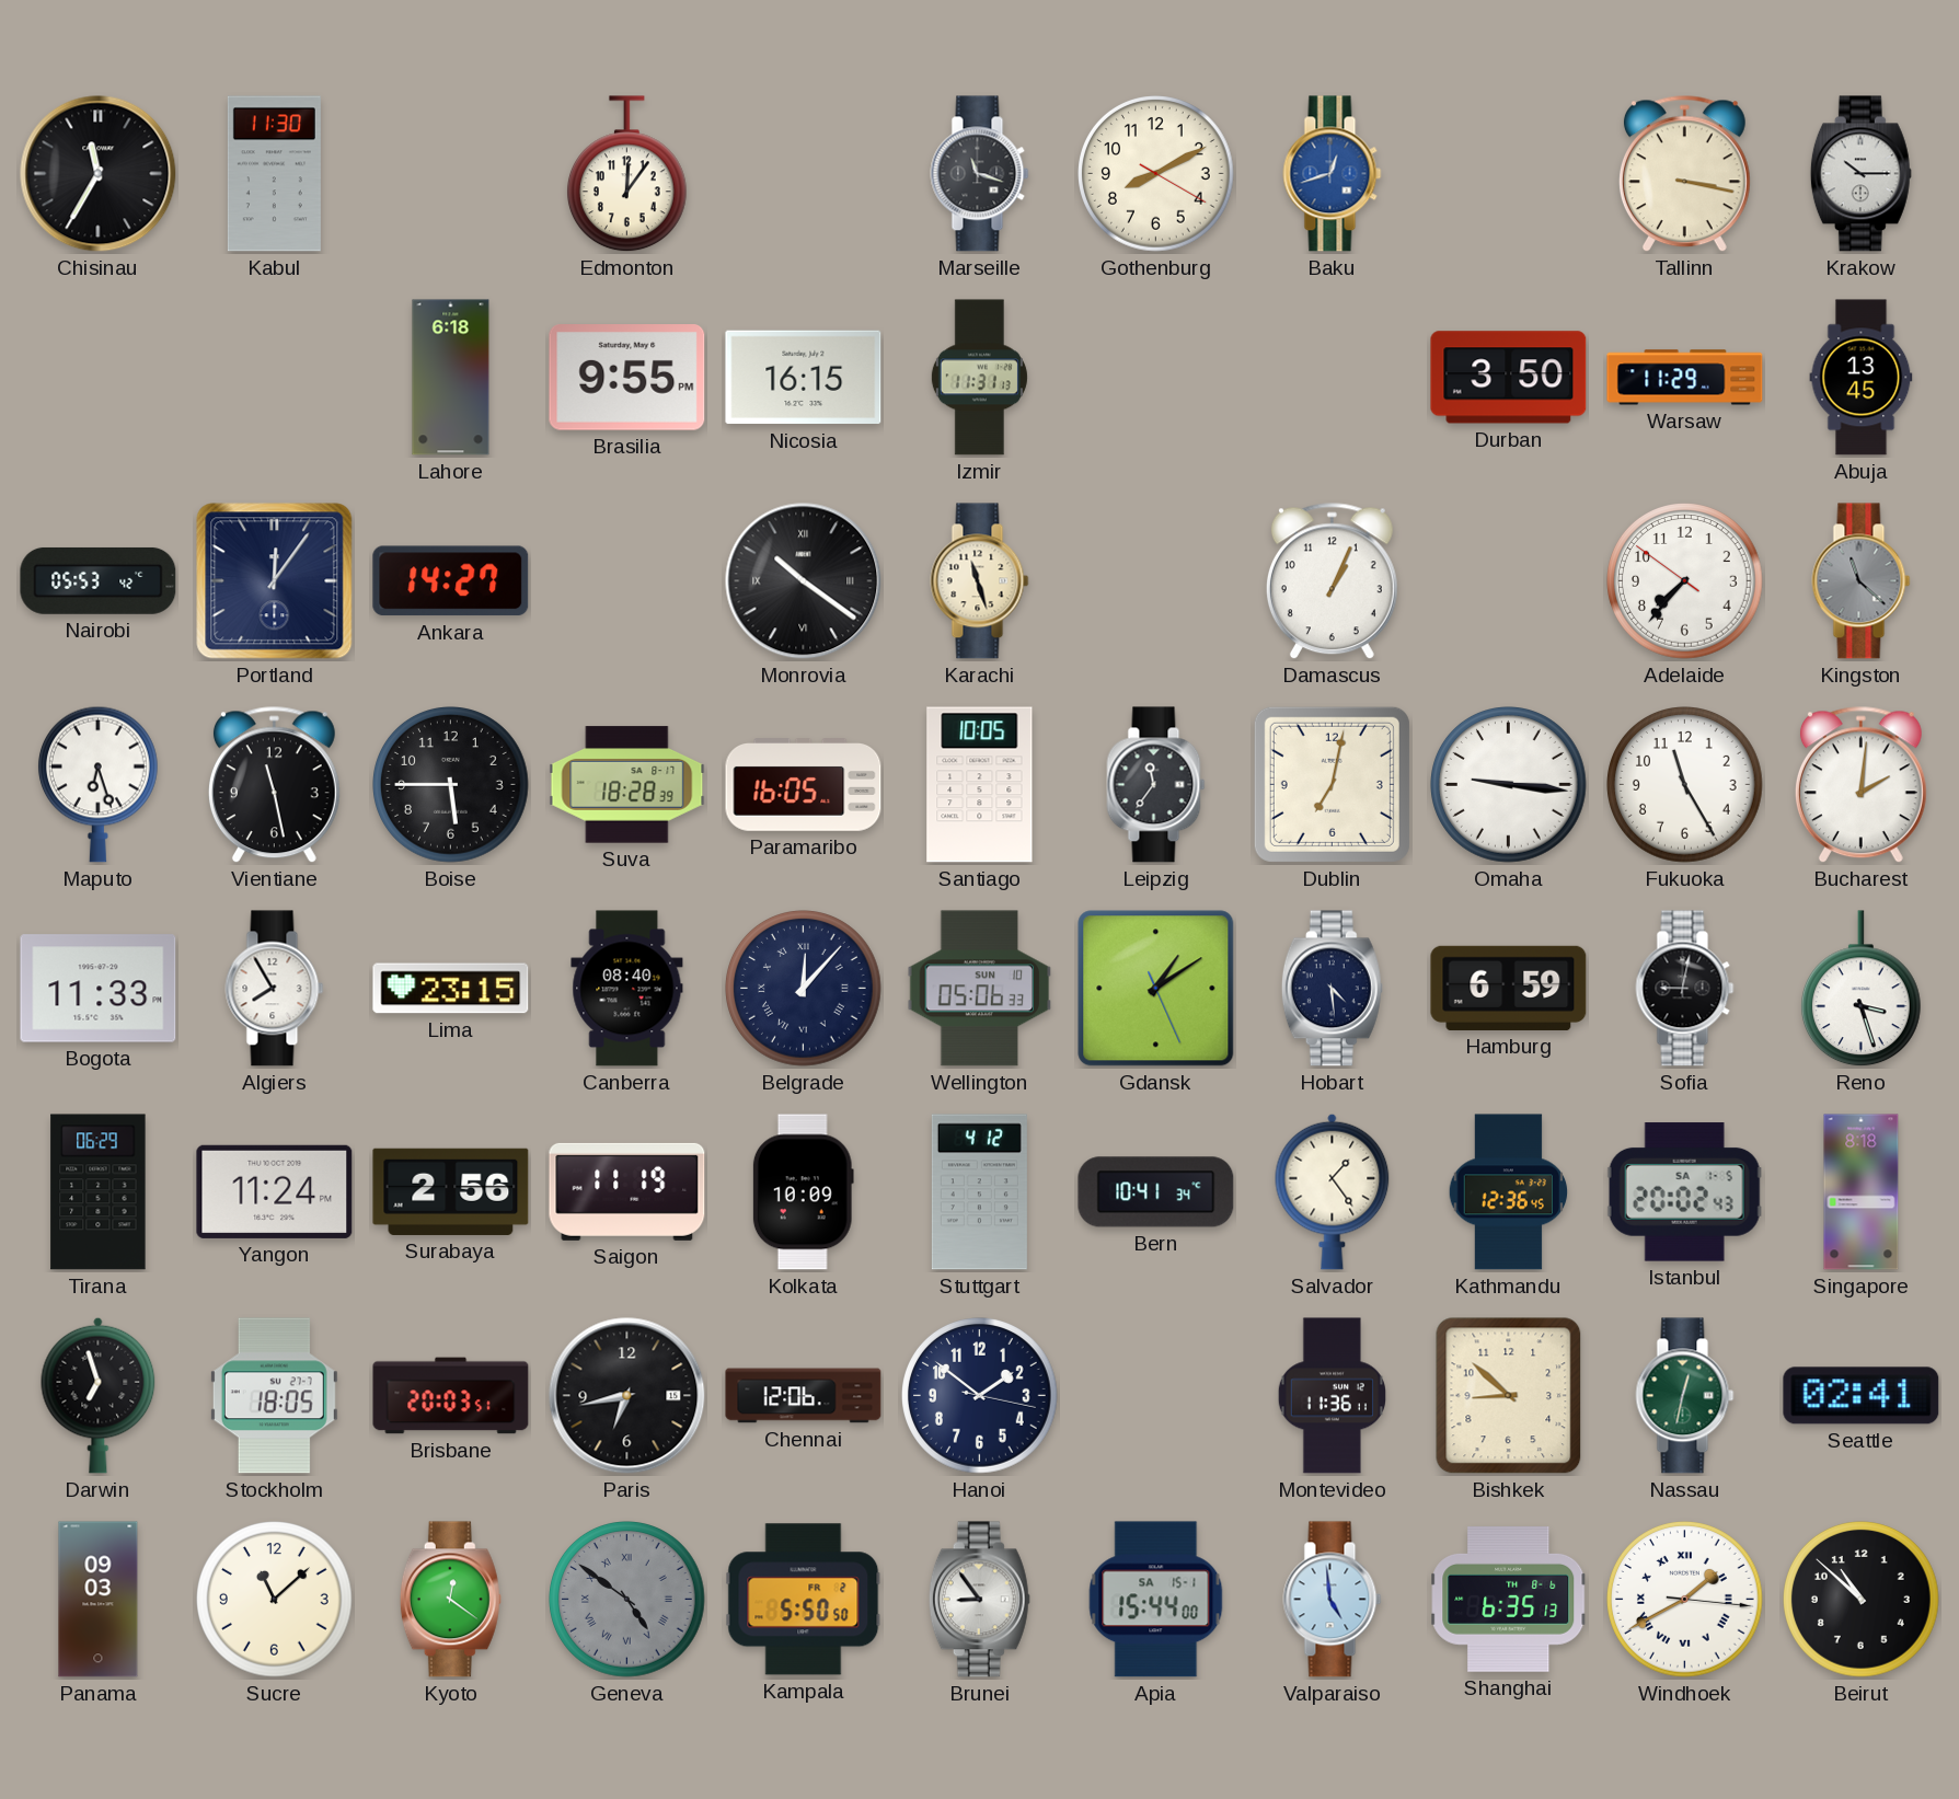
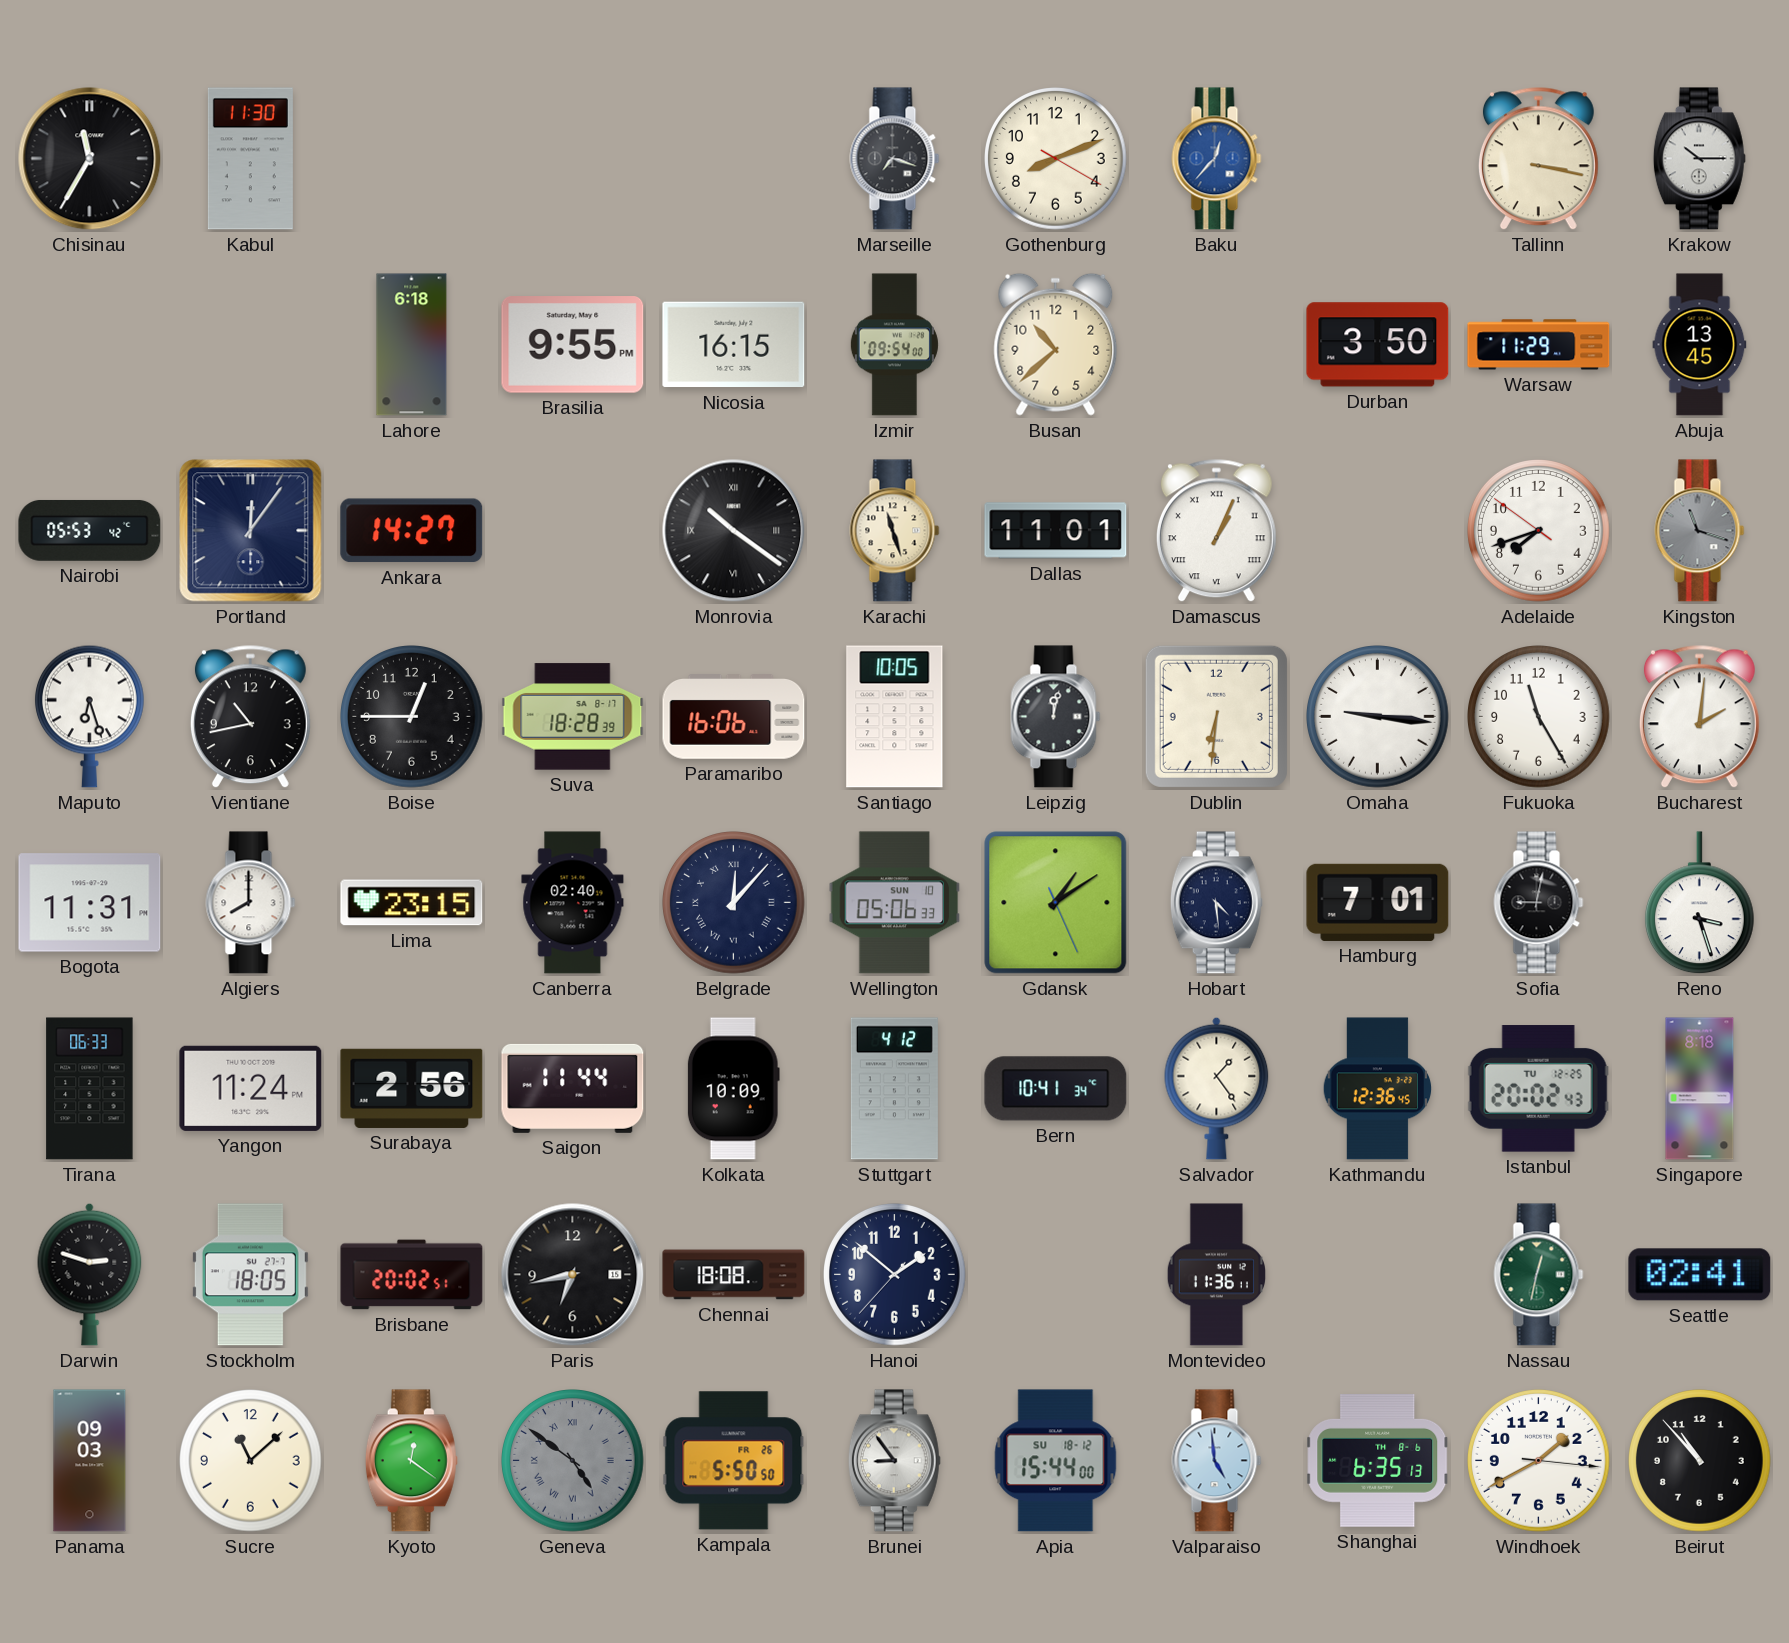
Edmonton: 12:06 -> none (626, 174)
Marseille: 11:18 -> 7:18 (895, 159)
Gothenburg: 8:10 -> 8:11 (1056, 159)
Baku: 12:42 -> 12:37 (1217, 159)
Izmir: 11:31 -> 09:54 (894, 345)
Busan: none -> 10:38 (1056, 344)
Dallas: none -> 11:01 (1056, 531)
Damascus numerals: Arabic -> Roman (1216, 531)
Adelaide: 7:36 -> 7:41 (1539, 531)
Kingston: 11:22 -> 11:18 (1700, 531)
Vientiane: 11:28 -> 10:43 (250, 717)
Boise: 5:45 -> 12:45 (412, 717)
Paramaribo: 16:05 -> 16:06 (734, 717)
Leipzig: 11:36 -> 12:02 (1056, 717)
Dublin: 7:02 -> 6:31 (1216, 716)
Bogota: 11:33 -> 11:31 (90, 903)
Algiers: 7:55 -> 8:00 (251, 903)
Canberra: 08:40 -> 02:40 (573, 903)
Hamburg: 6:59 -> 7:01 (1378, 902)
Tirana: 06:29 -> 06:33 (90, 1089)
Saigon: 11:19 -> 11:44 (573, 1088)
Istanbul date: SA 1-5 -> TU 12-25 (1538, 1089)
Darwin: 6:57 -> 2:48 (90, 1274)
Brisbane: 20:03 -> 20:02 (412, 1275)
Chennai: 12:06 -> 18:08 (734, 1275)
Hanoi: 1:51:17 -> 1:51:37 (895, 1275)
Bishkek: 8:52 -> none (1509, 1396)
Kampala date: FR 2 -> FR 26 (734, 1461)
Apia date: SA 15-1 -> SU 18-12 (1056, 1461)
Windhoek numerals: Roman -> Arabic (1539, 1461)
Beirut: 10:52 -> 10:53 (1700, 1461)
